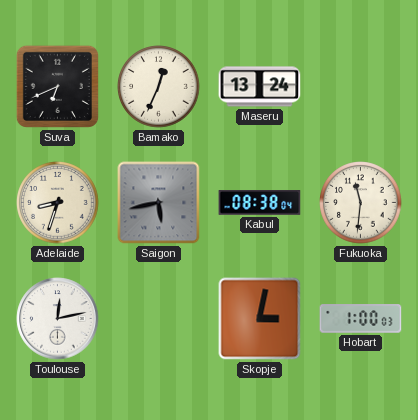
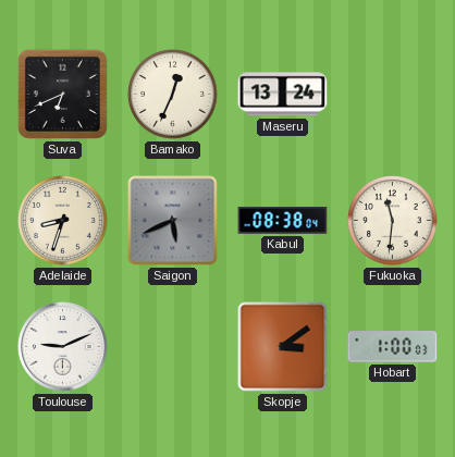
Saigon: 5:43 -> 5:41 (173, 221)
Toulouse: 12:13 -> 9:11 (63, 347)
Skopje: 3:02 -> 3:09 (283, 347)
